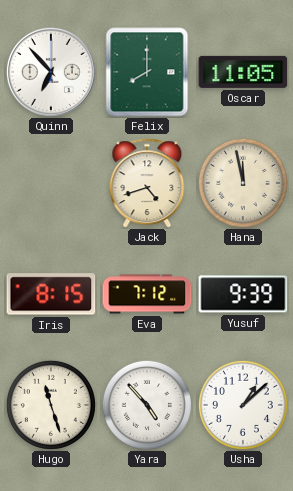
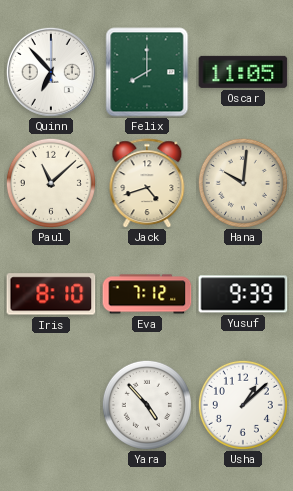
Paul: none -> 11:08 (51, 183)
Hana: 11:58 -> 10:01 (243, 183)
Iris: 8:15 -> 8:10 (51, 294)
Hugo: 11:27 -> none (51, 405)
